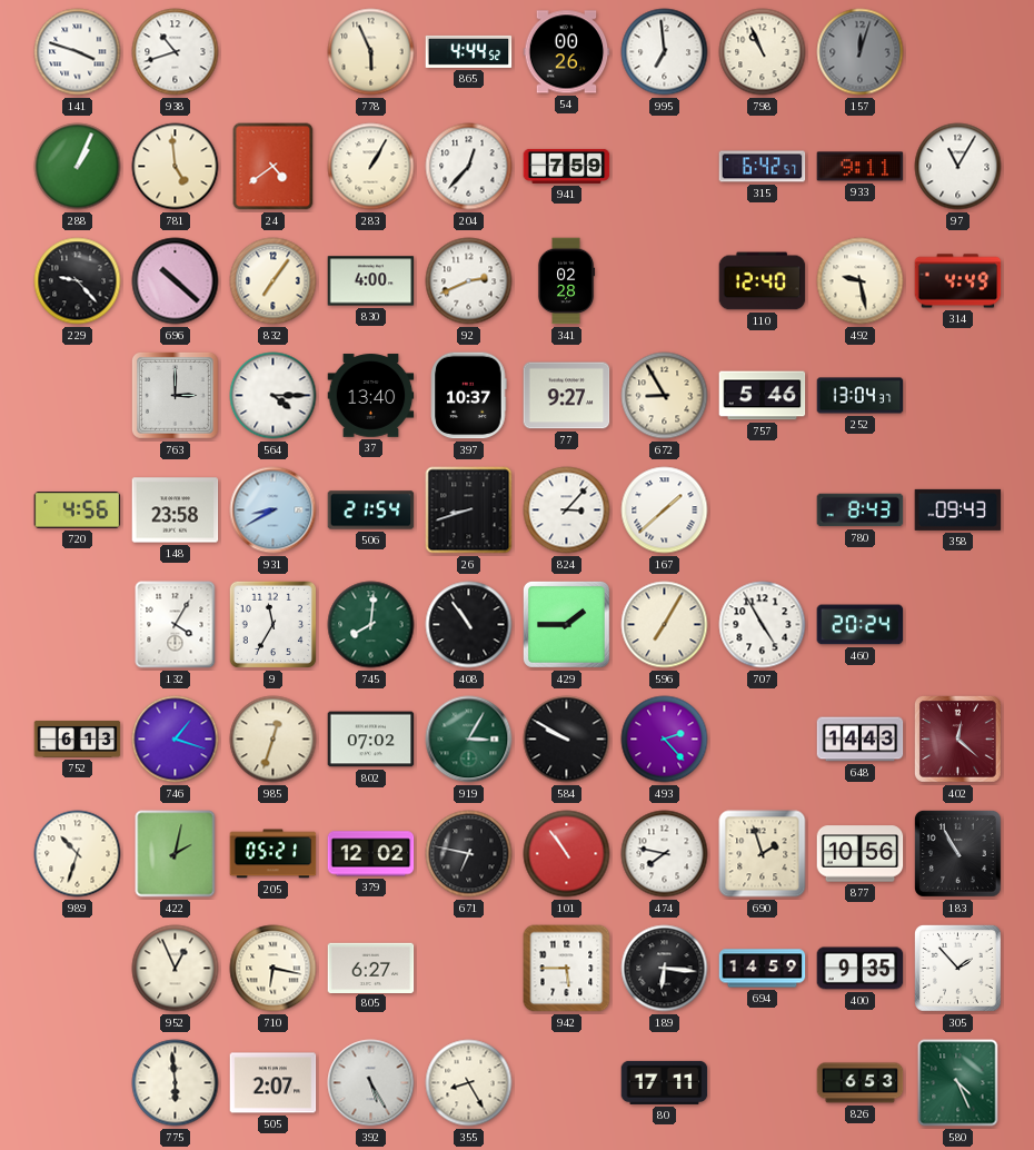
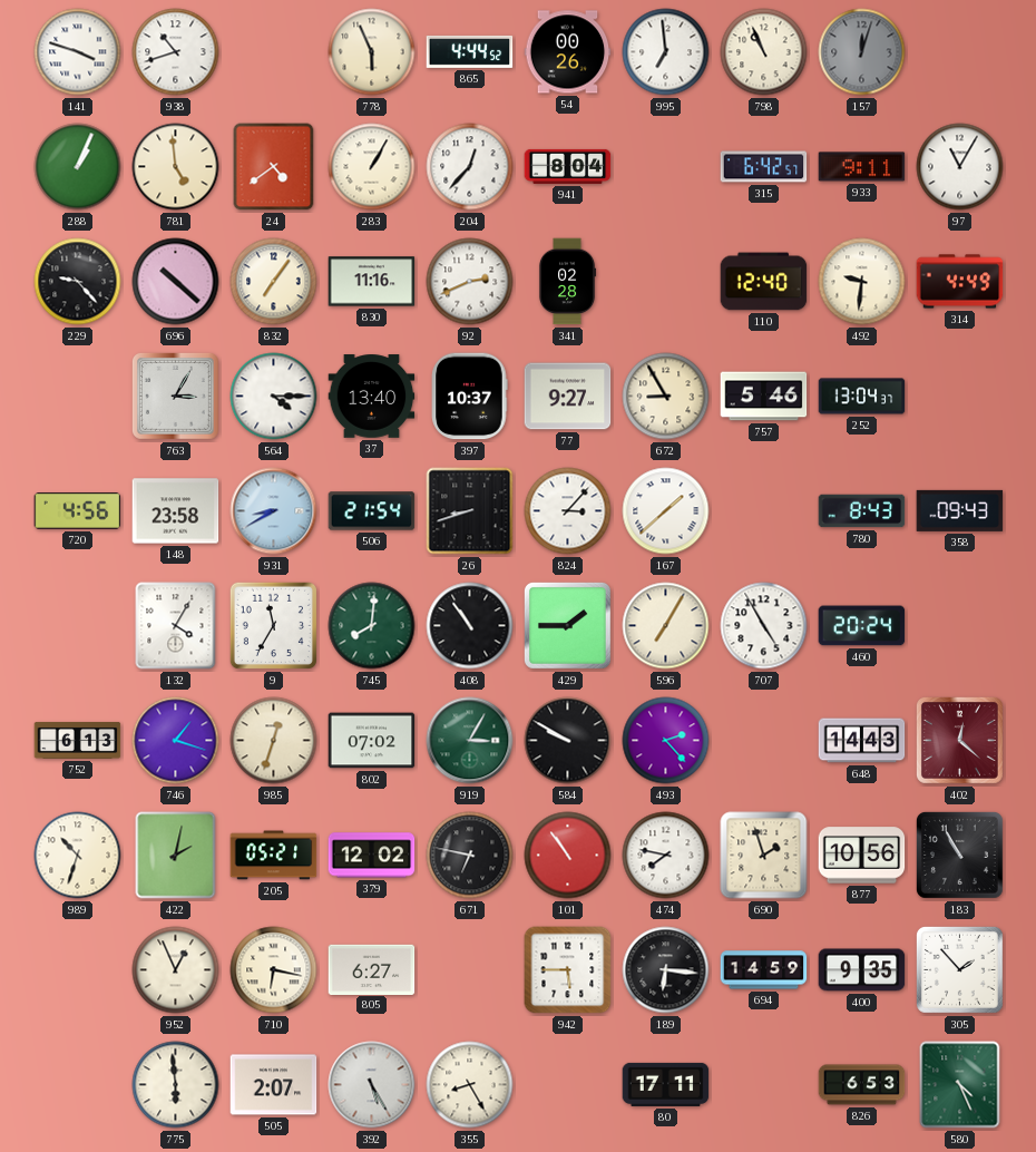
941: 7:59 -> 8:04 (568, 166)
830: 4:00 -> 11:16 (372, 282)
492: 9:28 -> 9:31 (862, 282)
763: 3:00 -> 3:05 (175, 396)
